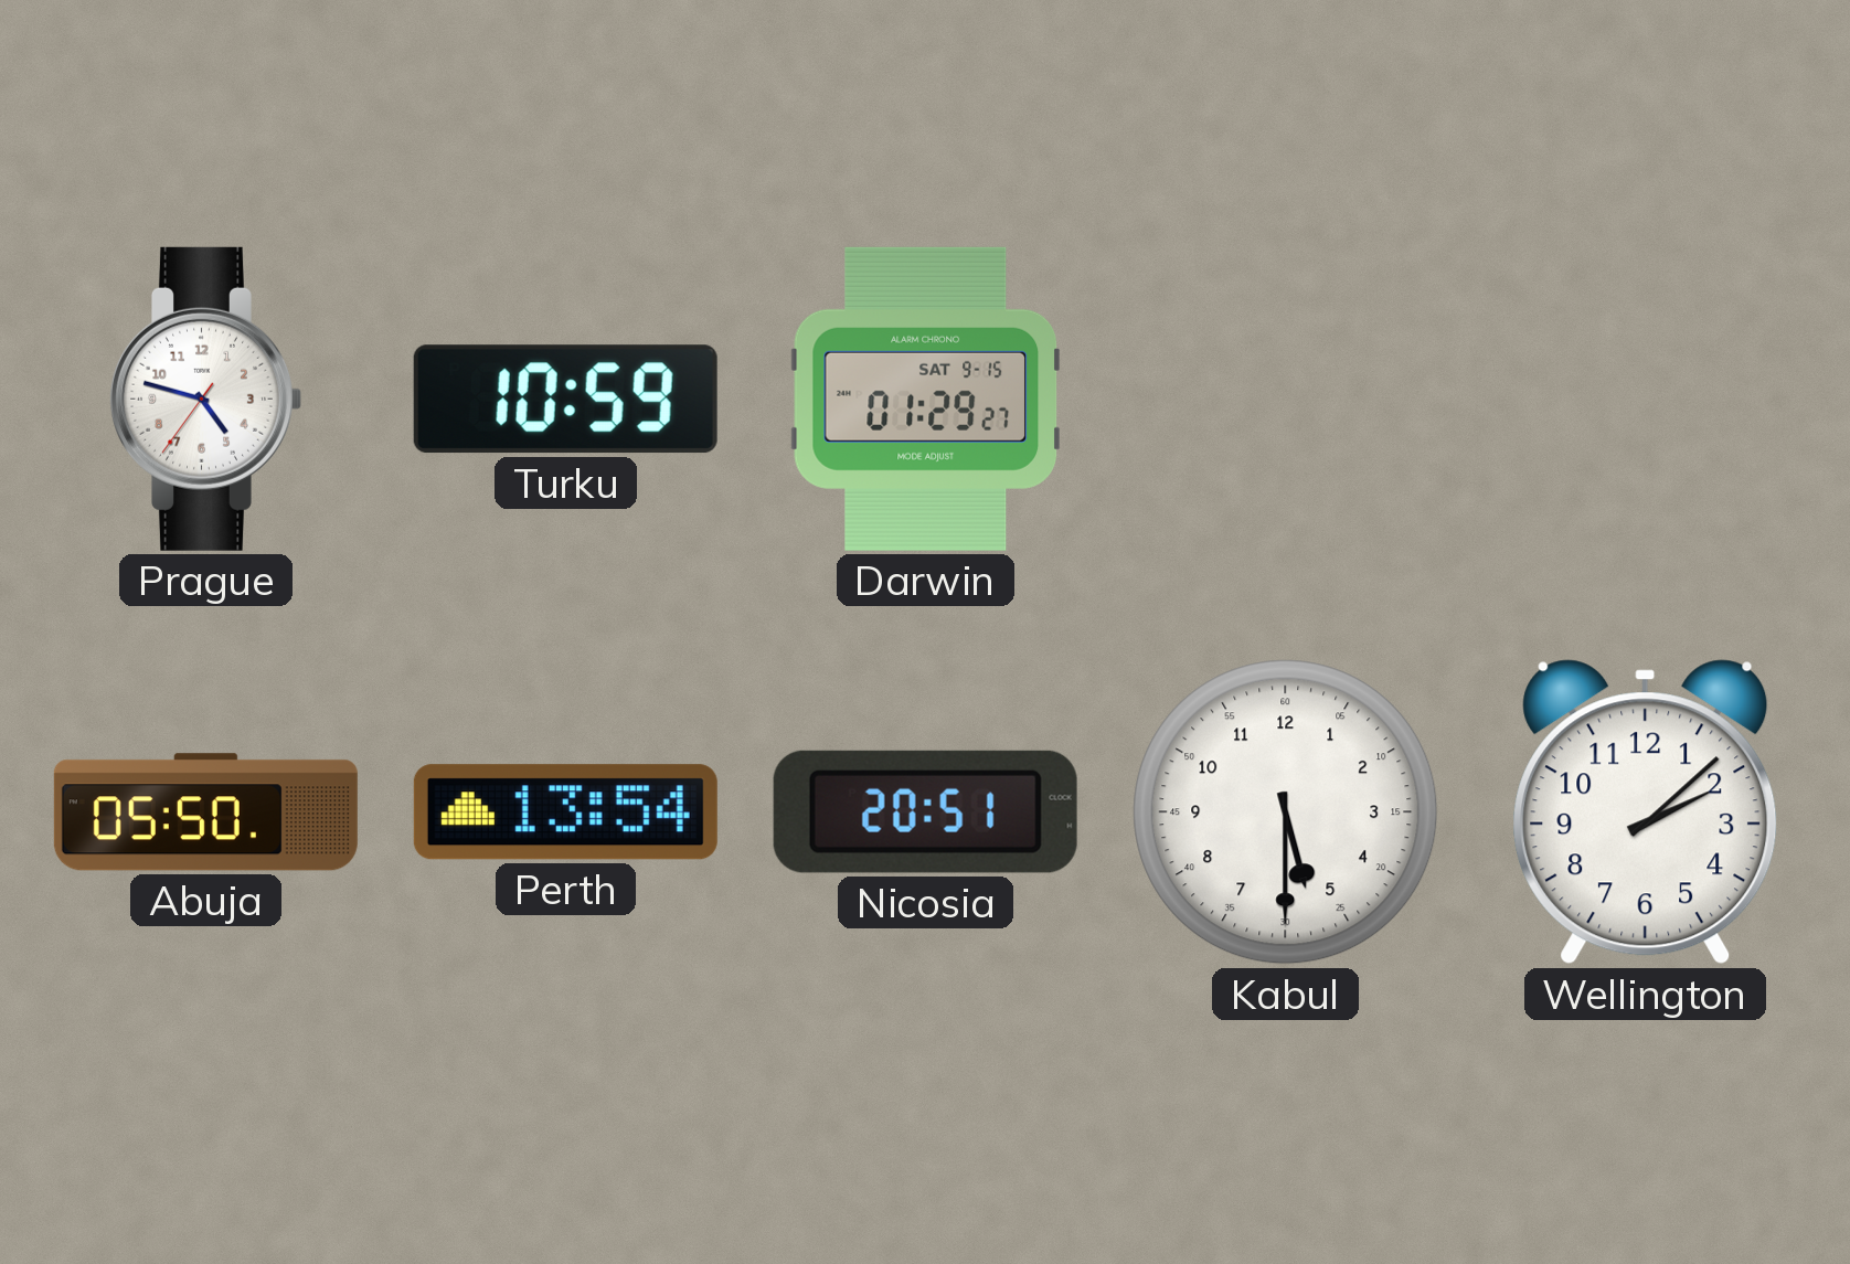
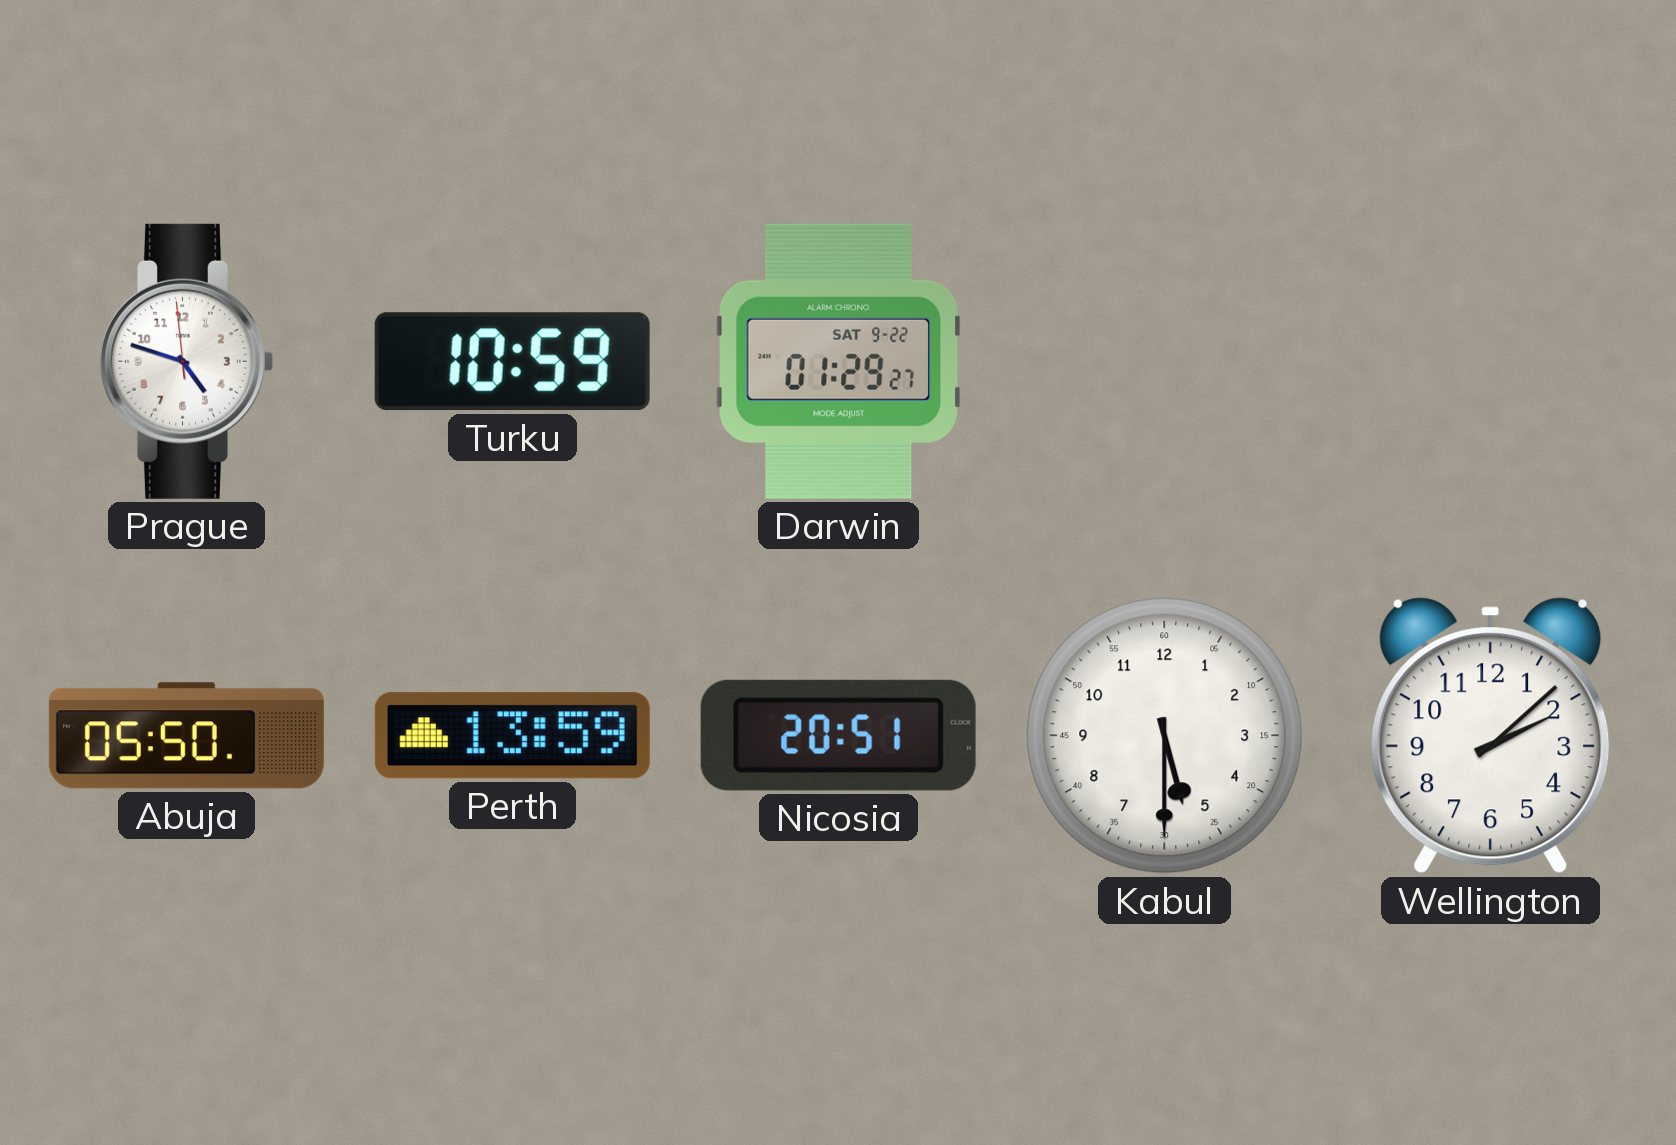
Prague: 4:47:36 -> 4:47:59 (187, 361)
Darwin date: SAT 9-15 -> SAT 9-22 (838, 361)
Perth: 13:54 -> 13:59 (512, 736)
